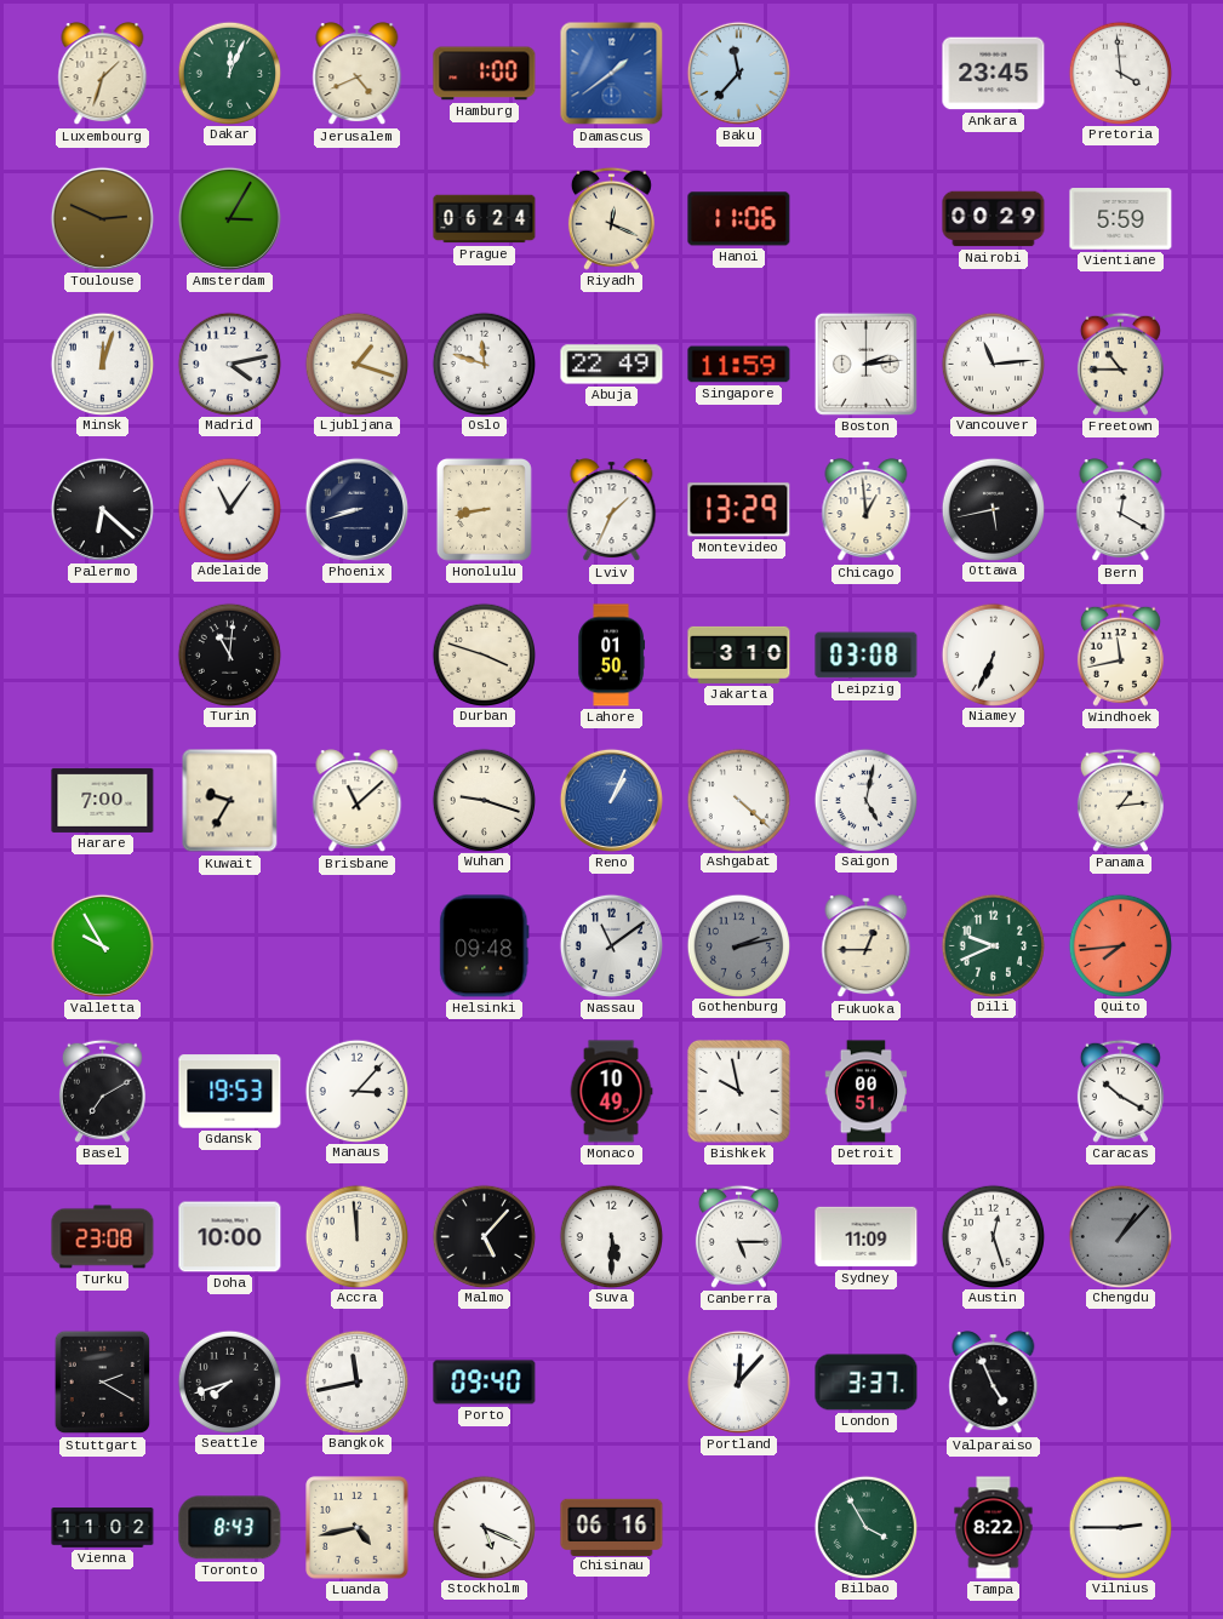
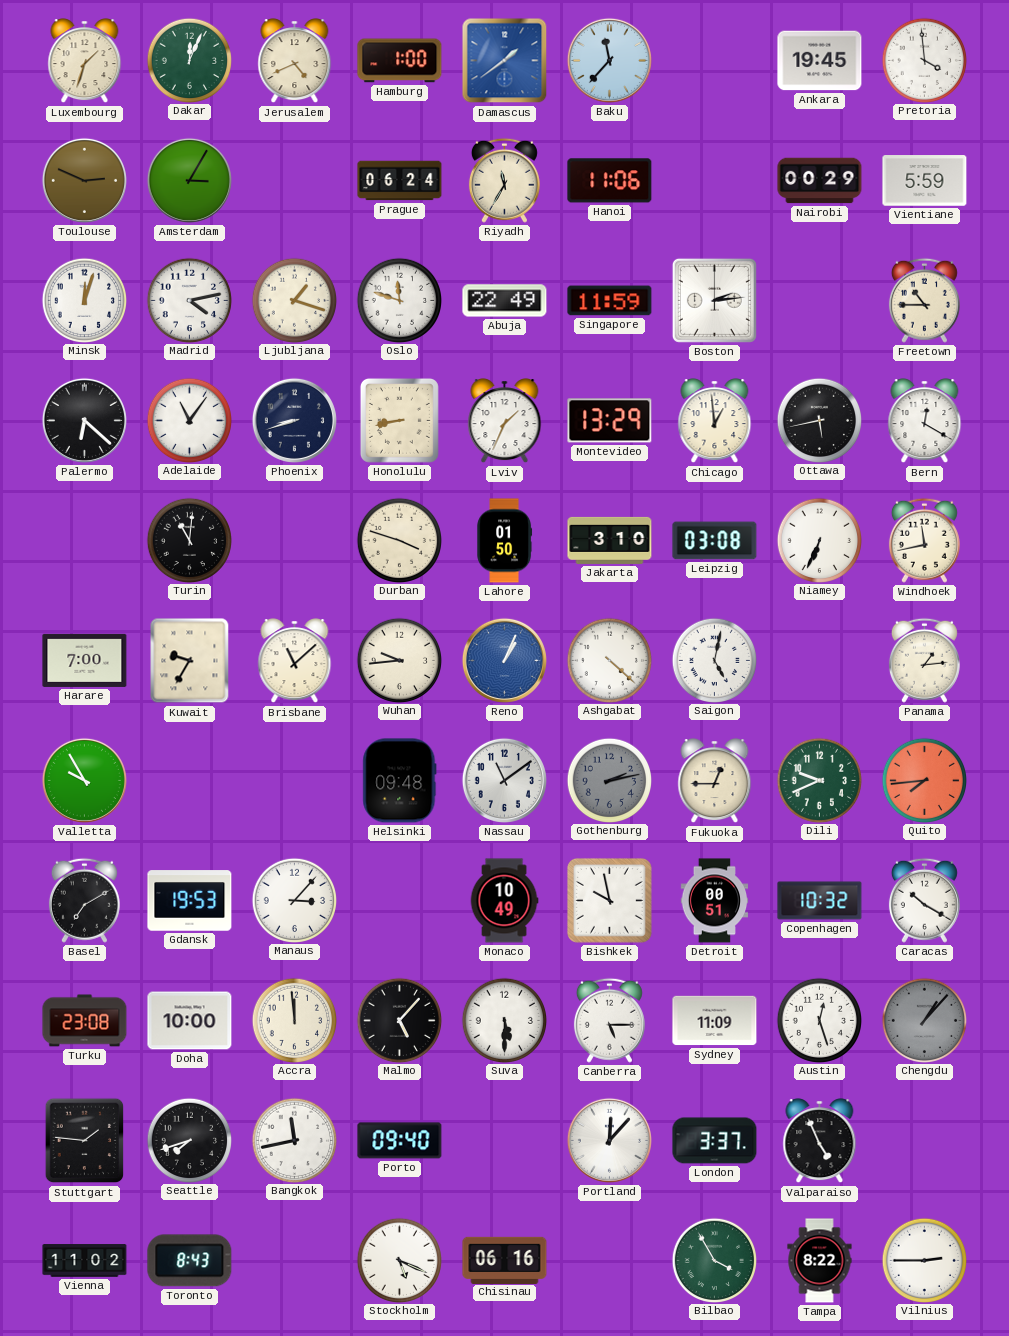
Ankara: 23:45 -> 19:45 (820, 61)
Riyadh: 12:19 -> 11:35 (504, 180)
Vancouver: 11:14 -> none (993, 364)
Wuhan: 9:18 -> 9:44 (399, 660)
Copenhagen: none -> 10:32 (820, 901)
Stuttgart: 2:20 -> 1:46 (85, 1141)
Luanda: 4:43 -> none (358, 1528)
